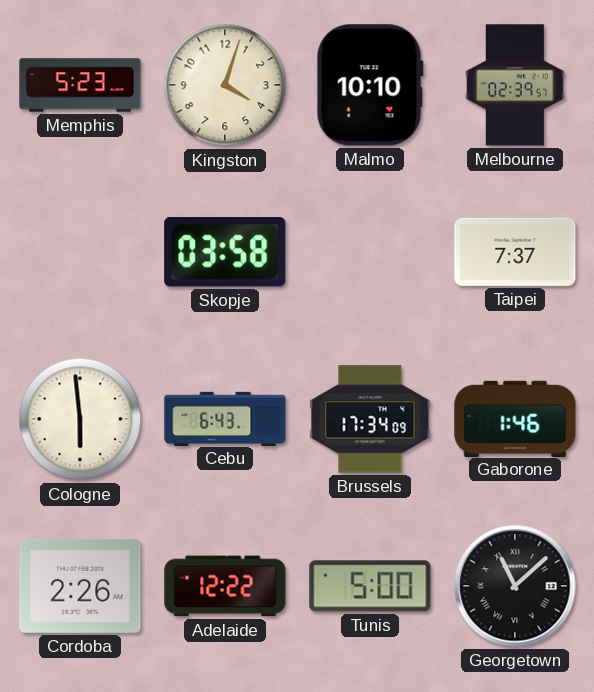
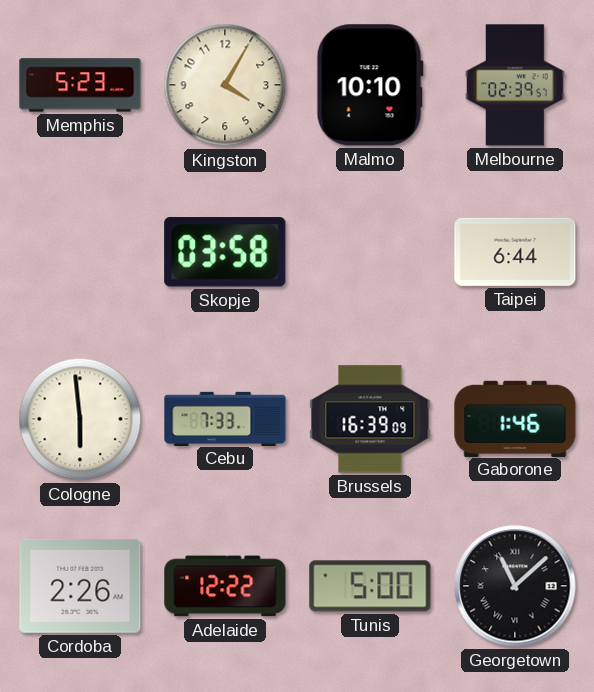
Kingston: 4:03 -> 4:05 (225, 85)
Taipei: 7:37 -> 6:44 (515, 252)
Cebu: 6:43 -> 7:33 (225, 418)
Brussels: 17:34 -> 16:39 (370, 419)
